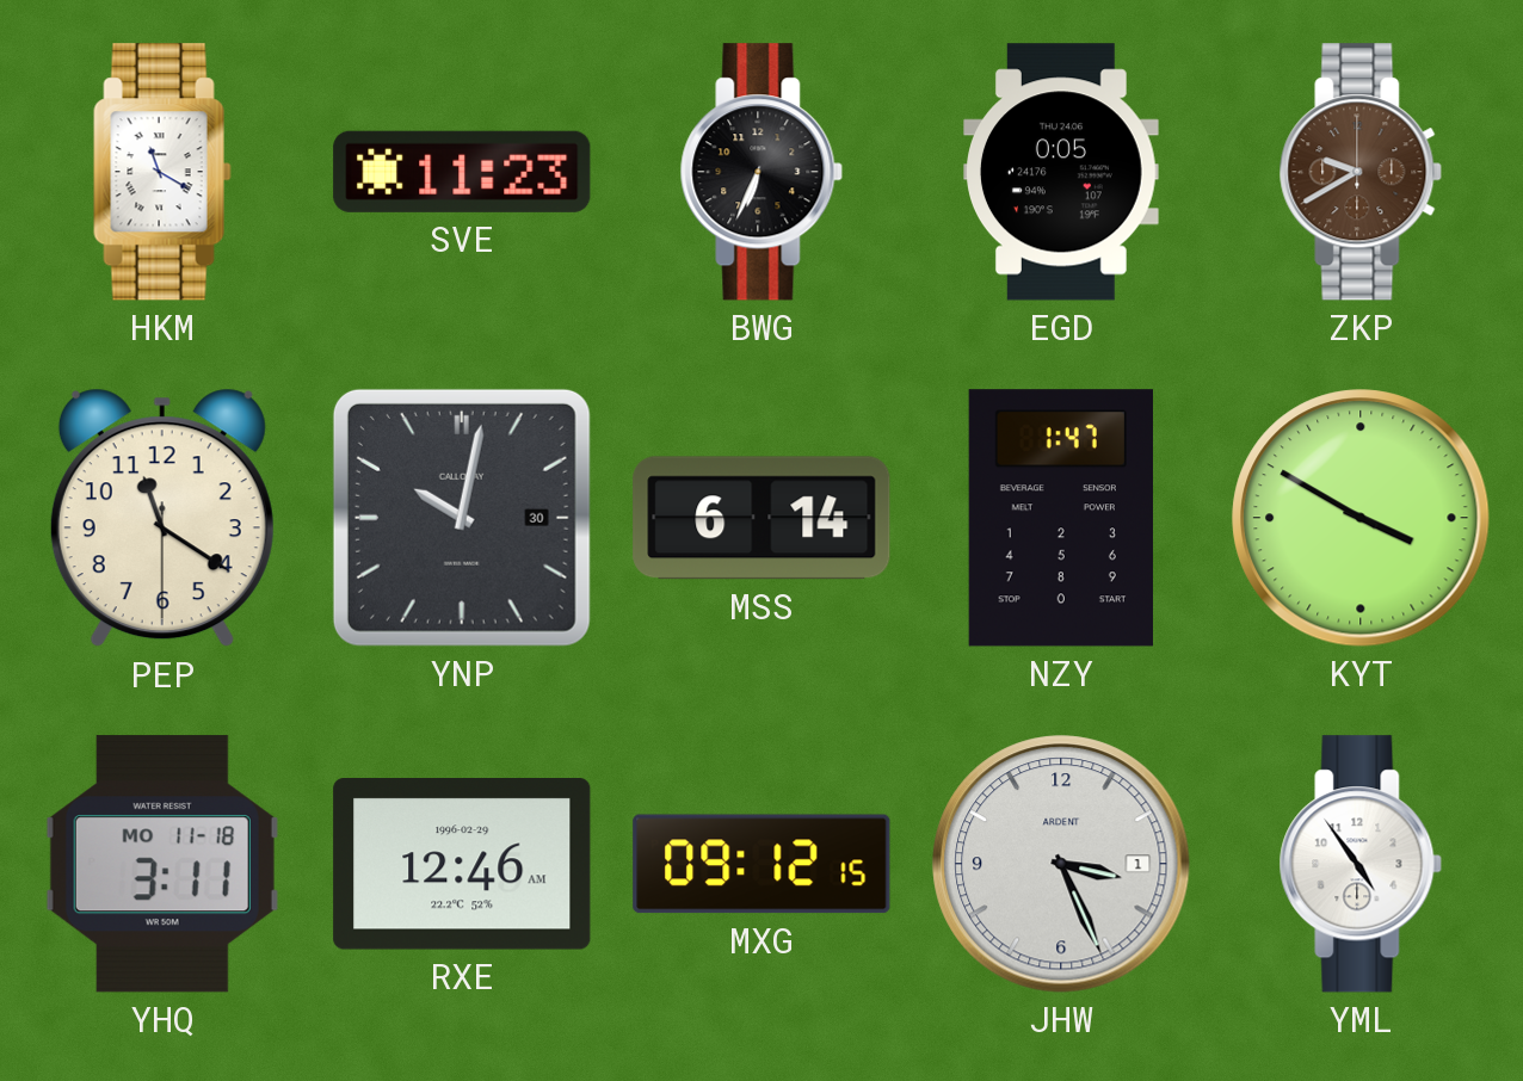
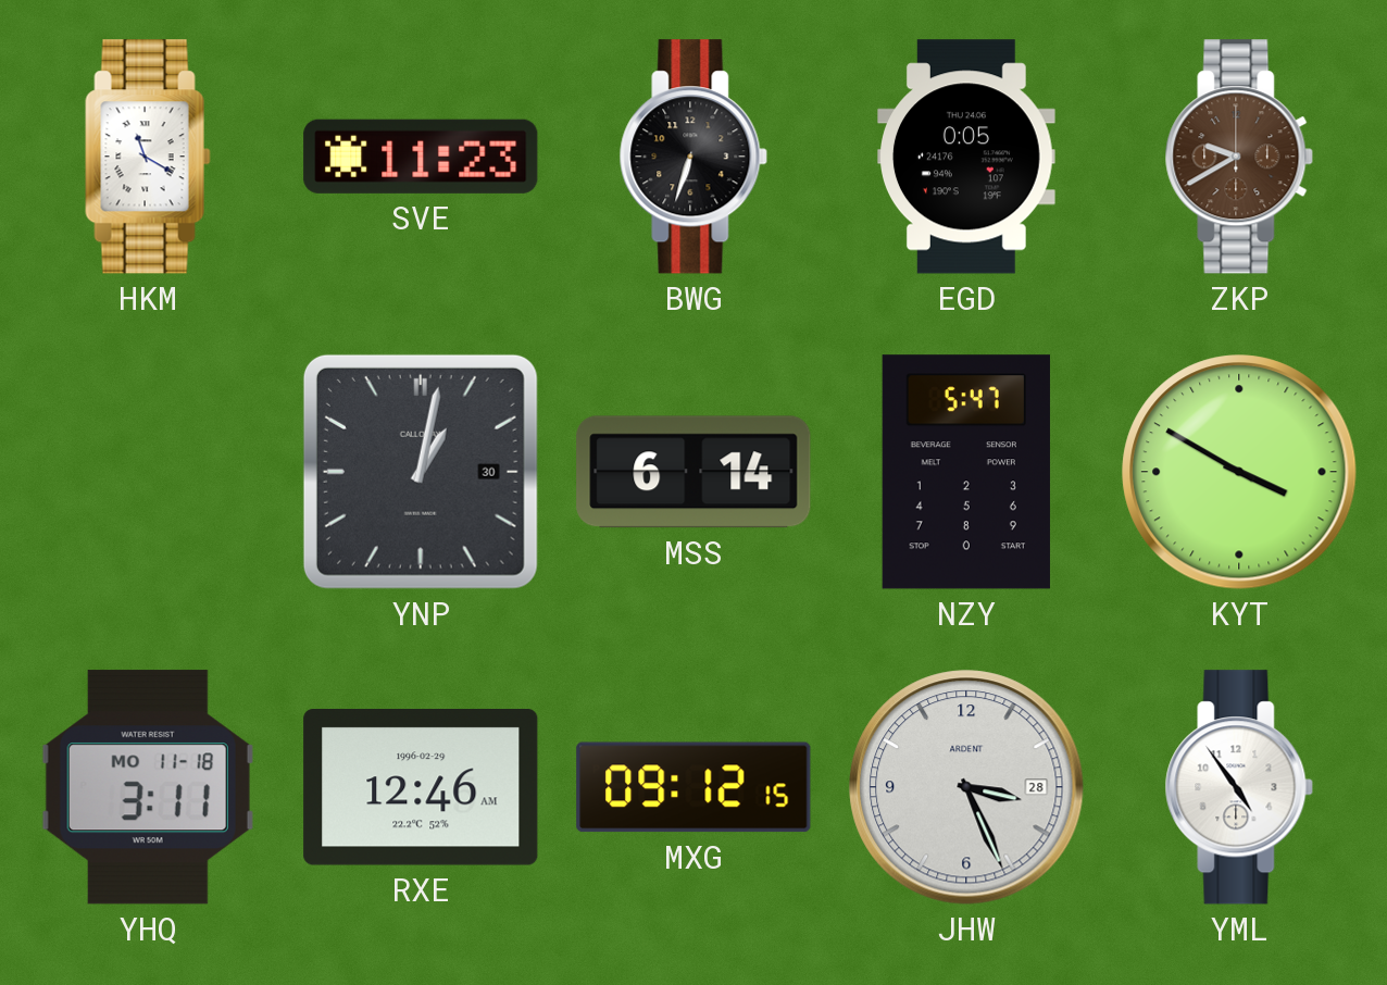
BWG: 6:34 -> 6:33 (693, 157)
PEP: 11:20 -> none (162, 518)
YNP: 10:02 -> 1:02 (421, 472)
NZY: 1:47 -> 5:47 (966, 472)
JHW date: 1 -> 28 (966, 787)
